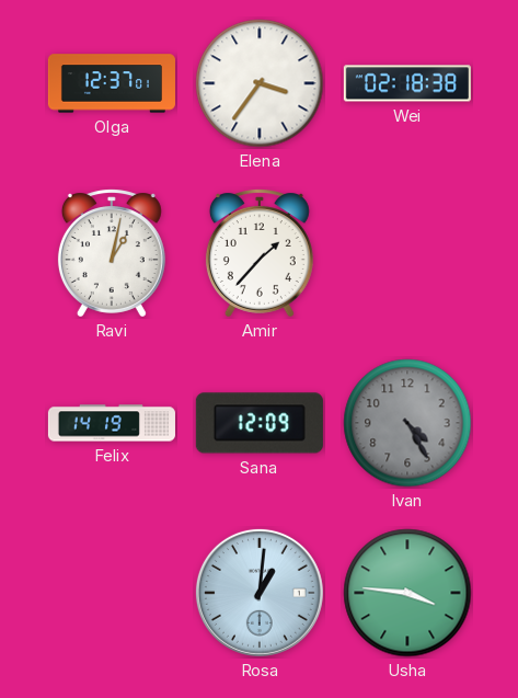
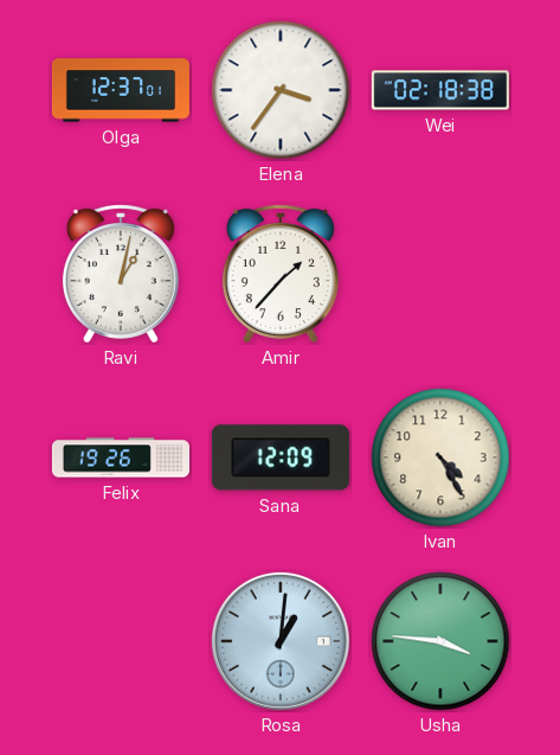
Felix: 14:19 -> 19:26 (121, 458)
Ivan dial: grey -> cream (440, 458)
